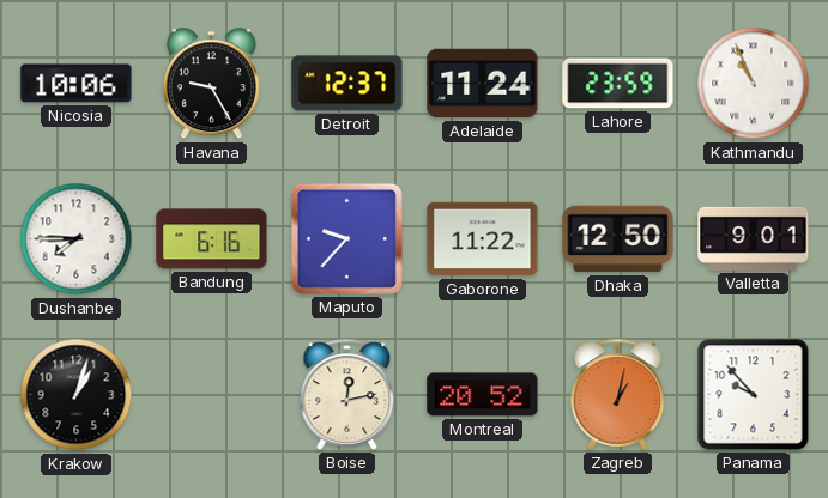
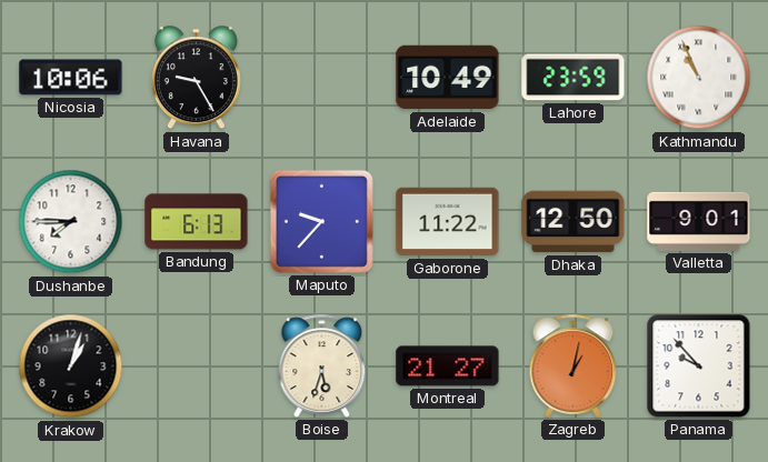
Detroit: 12:37 -> none (347, 84)
Adelaide: 11:24 -> 10:49 (448, 78)
Bandung: 6:16 -> 6:13 (197, 222)
Boise: 12:13 -> 5:33 (322, 365)
Montreal: 20:52 -> 21:27 (448, 366)
